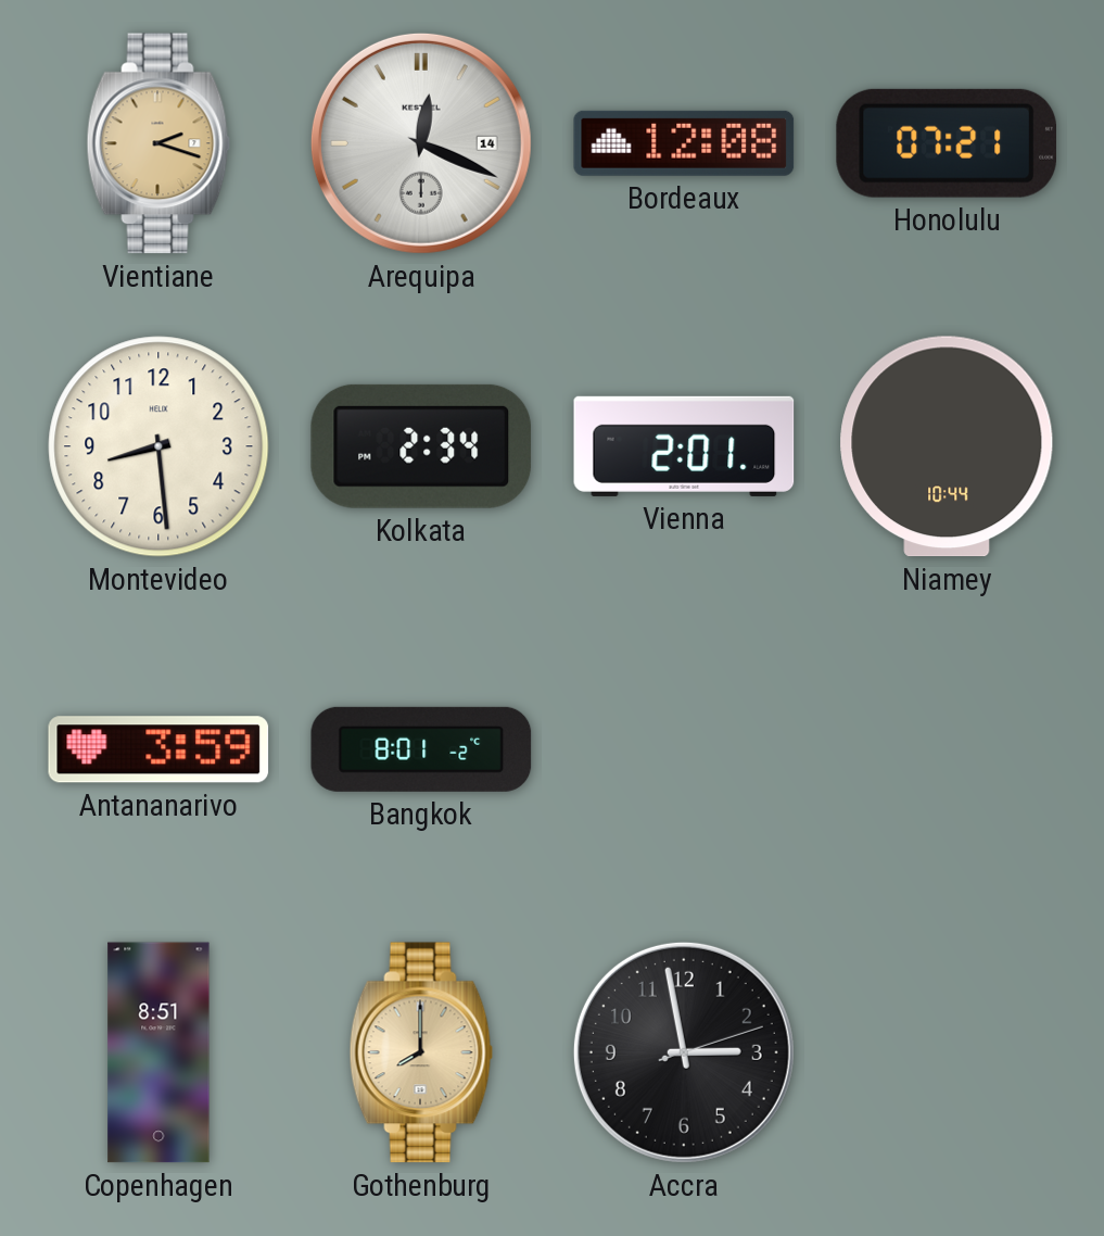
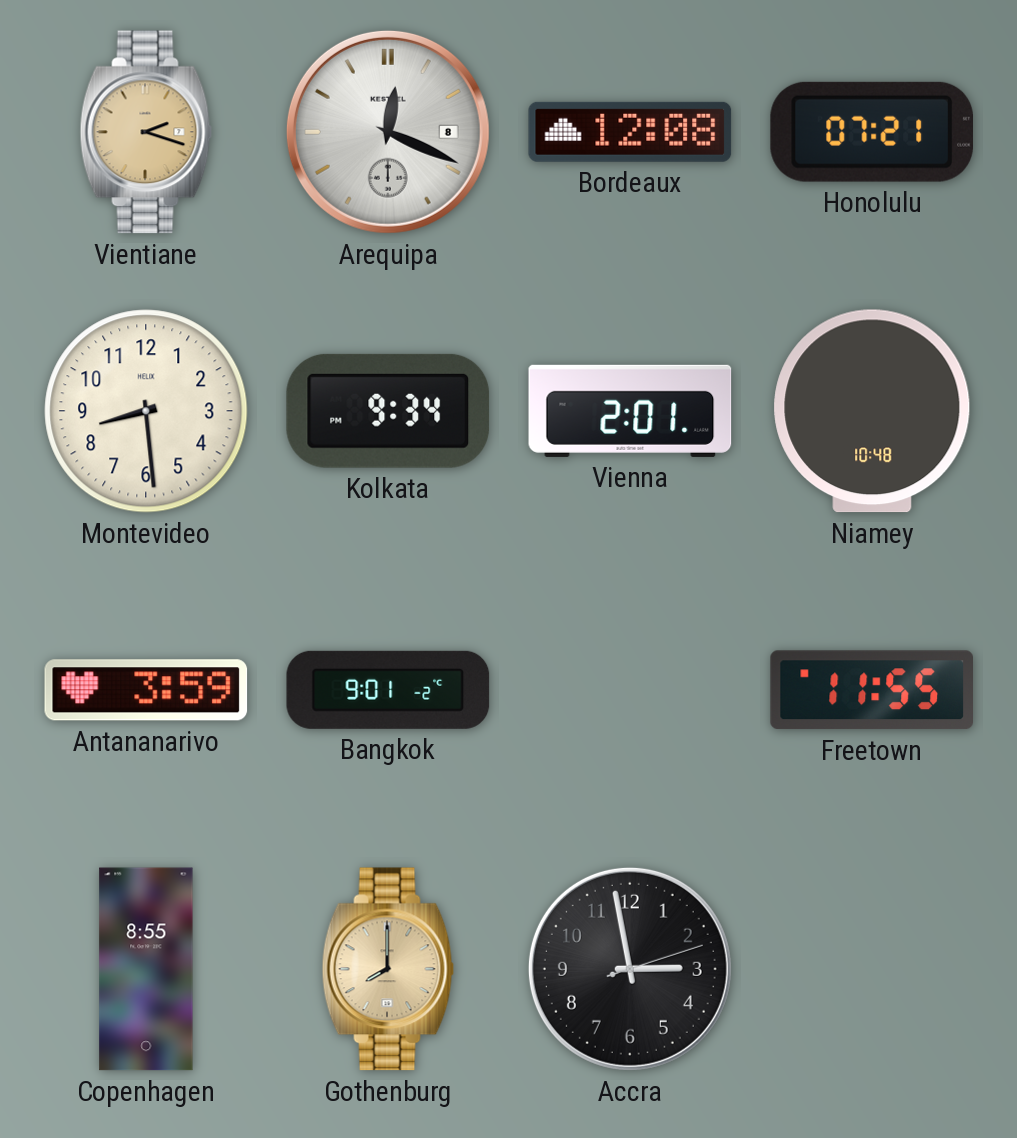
Arequipa date: 14 -> 8 (388, 132)
Kolkata: 2:34 -> 9:34 (388, 411)
Niamey: 10:44 -> 10:48 (872, 411)
Bangkok: 8:01 -> 9:01 (388, 690)
Freetown: none -> 11:55 (871, 690)
Copenhagen: 8:51 -> 8:55 (146, 969)
